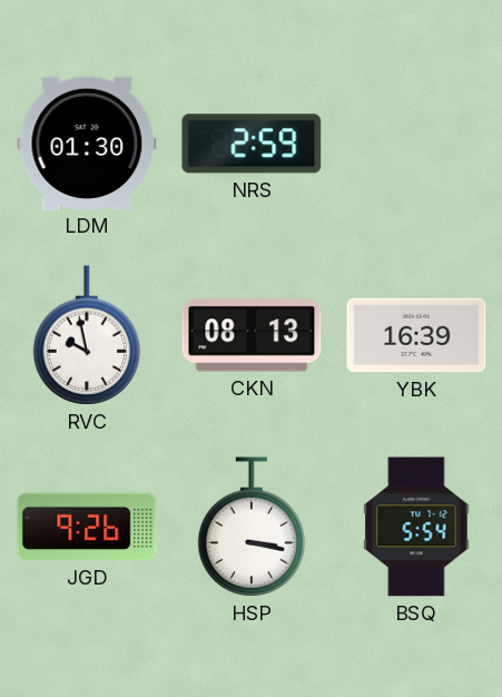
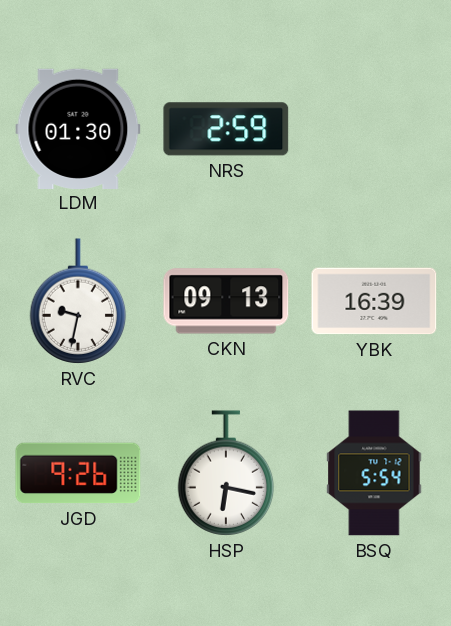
RVC: 9:58 -> 9:32 (78, 301)
CKN: 08:13 -> 09:13 (226, 301)
HSP: 3:17 -> 6:17 (226, 473)
